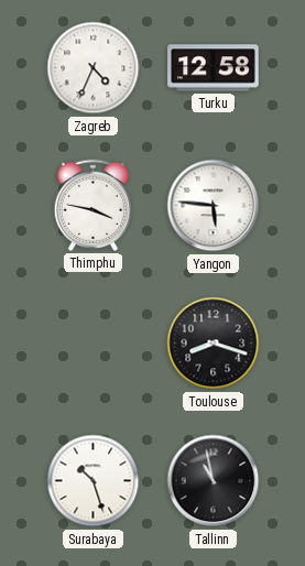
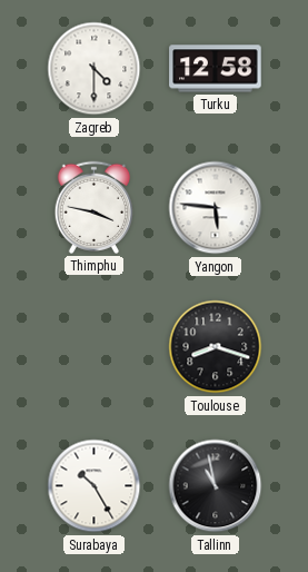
Zagreb: 4:34 -> 4:30 (95, 69)
Surabaya: 10:27 -> 10:25 (95, 486)
